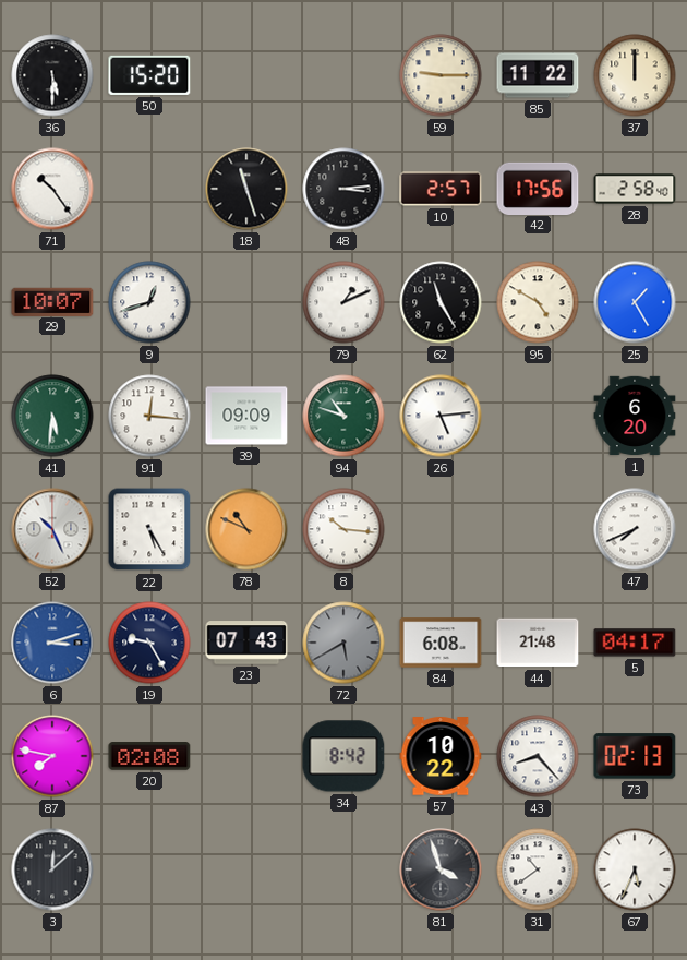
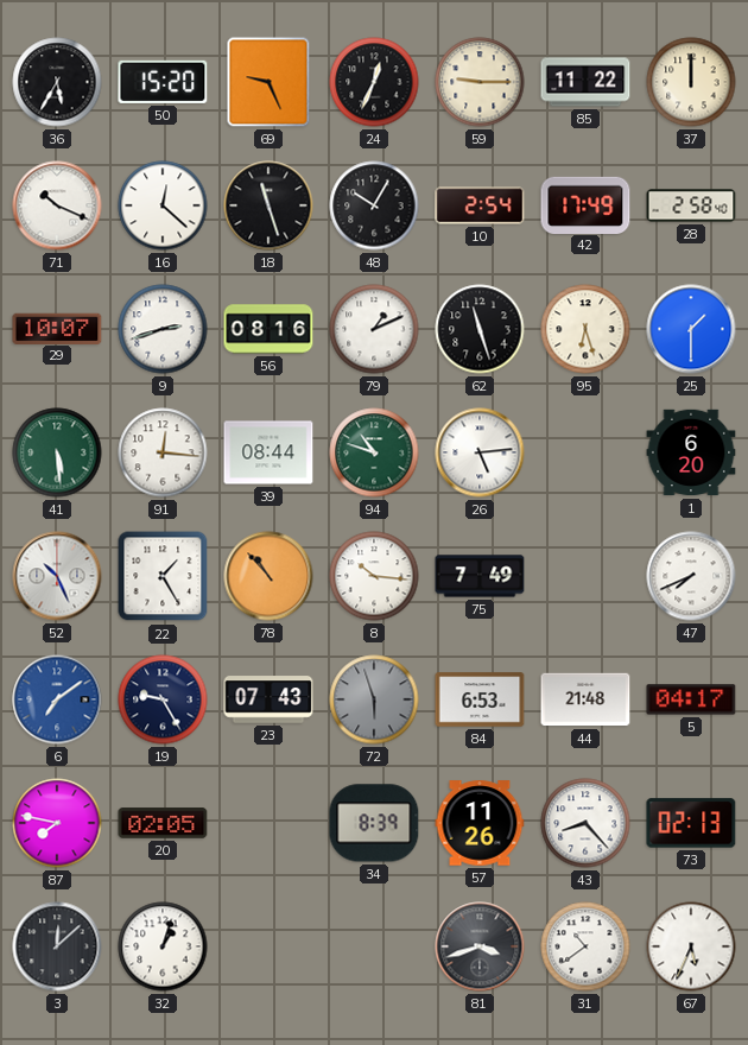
36: 5:30 -> 5:35 (57, 82)
69: none -> 9:26 (268, 82)
24: none -> 12:34 (374, 82)
71: 10:24 -> 10:19 (57, 205)
16: none -> 12:22 (163, 205)
48: 3:14 -> 10:05 (374, 205)
10: 2:57 -> 2:54 (480, 205)
42: 17:56 -> 17:49 (585, 204)
9: 12:42 -> 2:42 (163, 329)
56: none -> 08:16 (268, 329)
62: 11:25 -> 11:27 (480, 329)
95: 4:50 -> 6:27 (585, 329)
25: 1:25 -> 1:30 (691, 329)
41: 5:31 -> 5:29 (57, 452)
39: 09:09 -> 08:44 (268, 452)
22: 5:25 -> 1:25 (163, 576)
78: 10:49 -> 10:53 (268, 576)
75: none -> 7:49 (480, 576)
6: 3:12 -> 7:09 (57, 699)
72: 5:40 -> 5:57 (374, 699)
84: 6:08 -> 6:53 (480, 699)
20: 02:08 -> 02:05 (163, 823)
34: 8:42 -> 8:39 (374, 823)
57: 10:22 -> 11:26 (480, 823)
32: none -> 1:03 (163, 946)
81: 3:57 -> 3:42 (480, 946)
